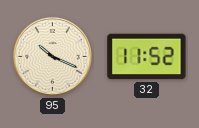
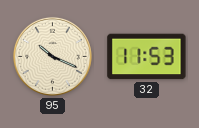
32: 11:52 -> 11:53 (147, 57)
